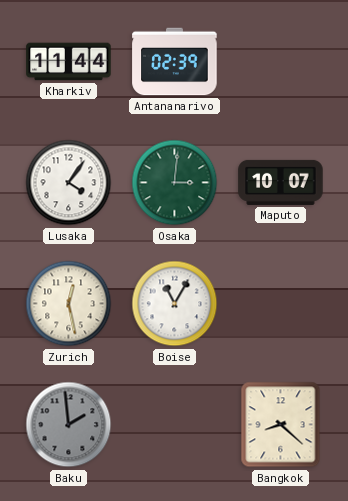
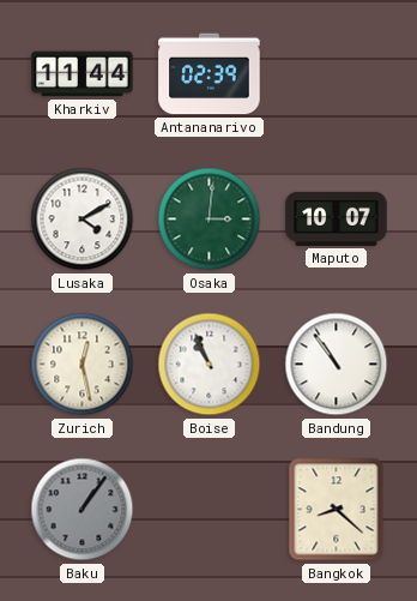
Lusaka: 4:06 -> 4:10 (83, 220)
Boise: 11:05 -> 10:56 (210, 365)
Bandung: none -> 10:54 (337, 365)
Baku: 1:59 -> 1:06 (83, 510)
